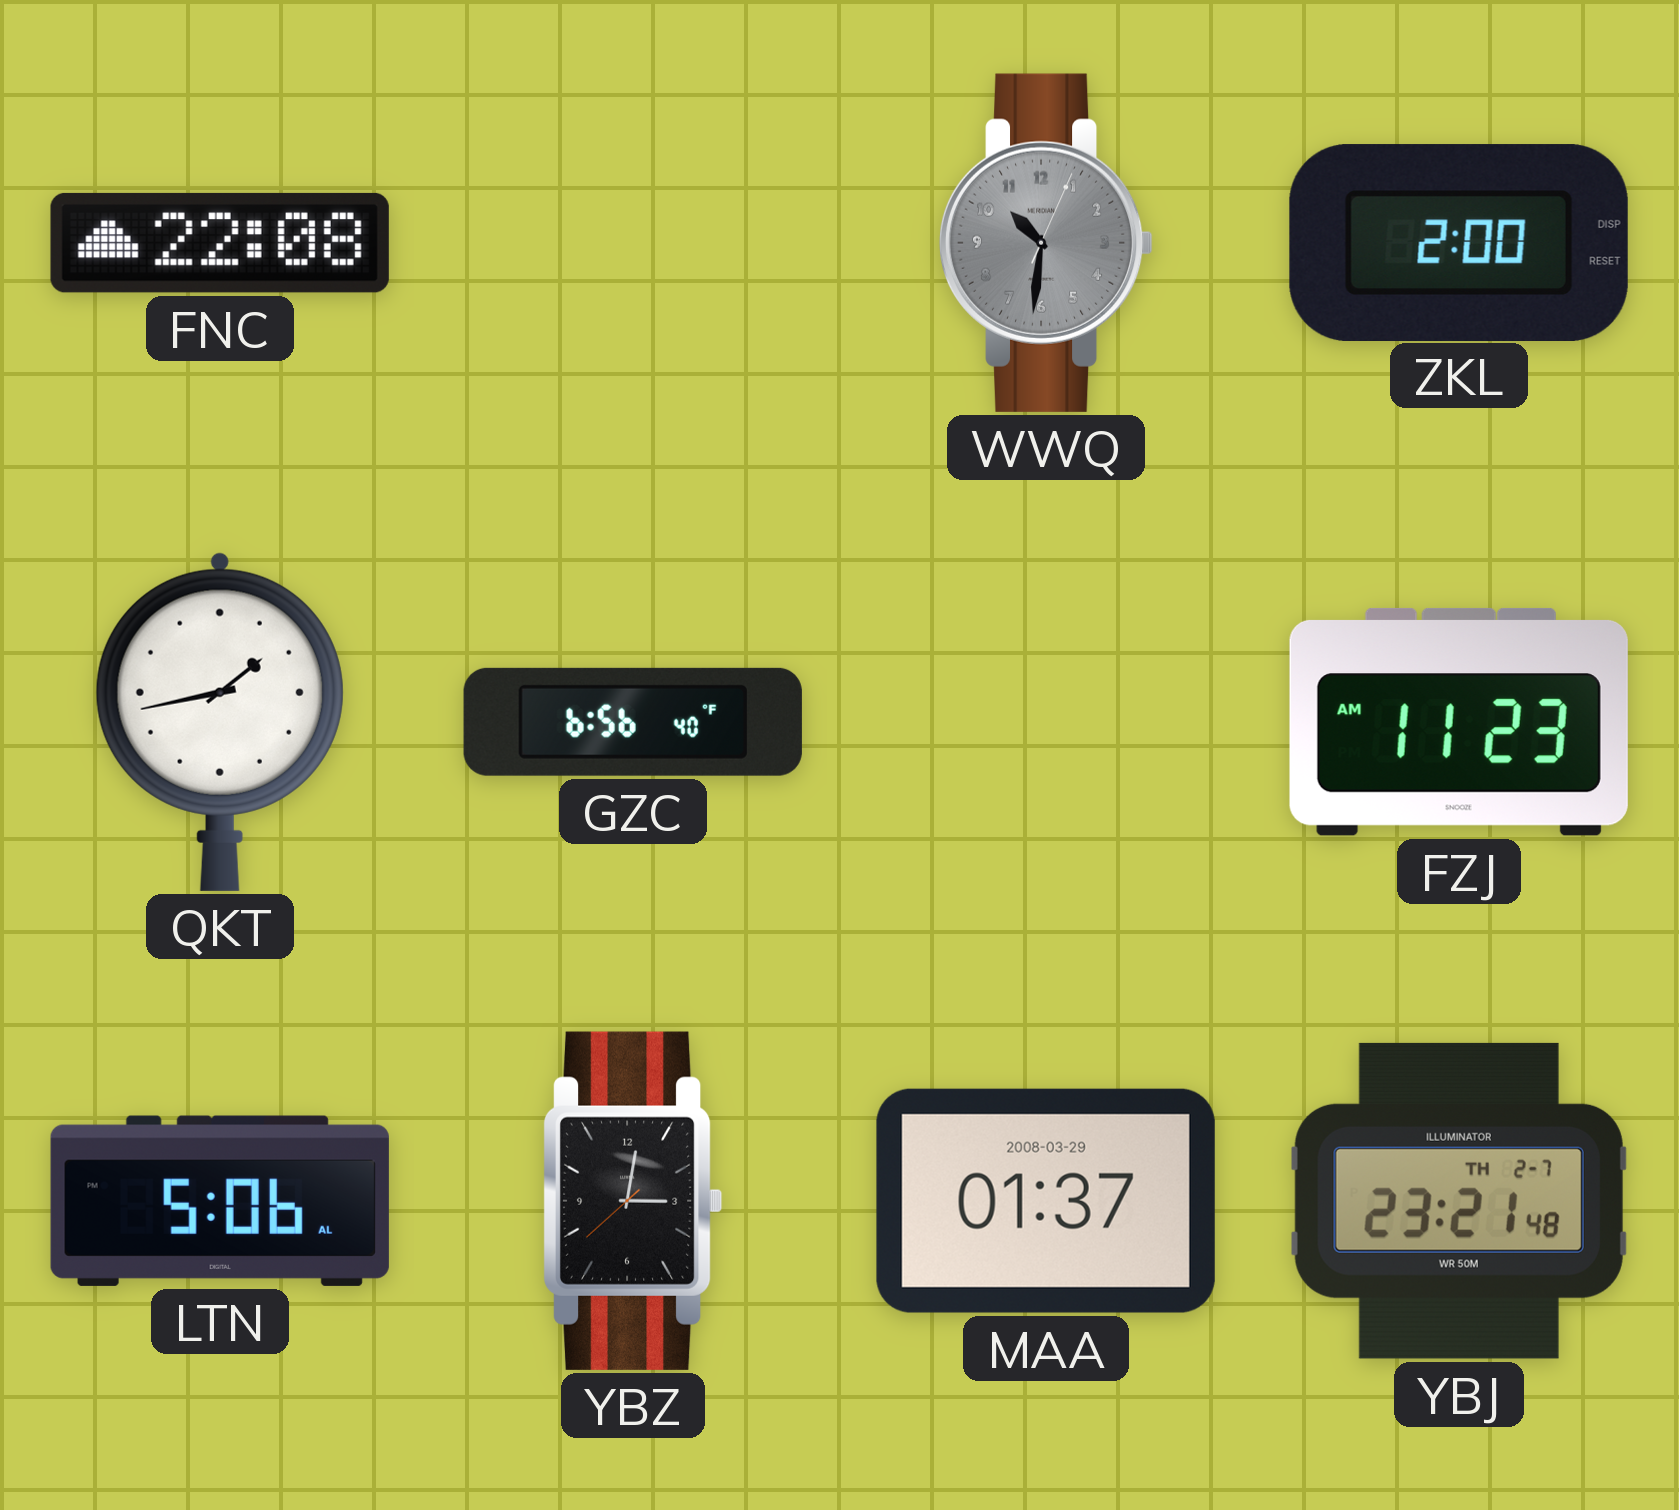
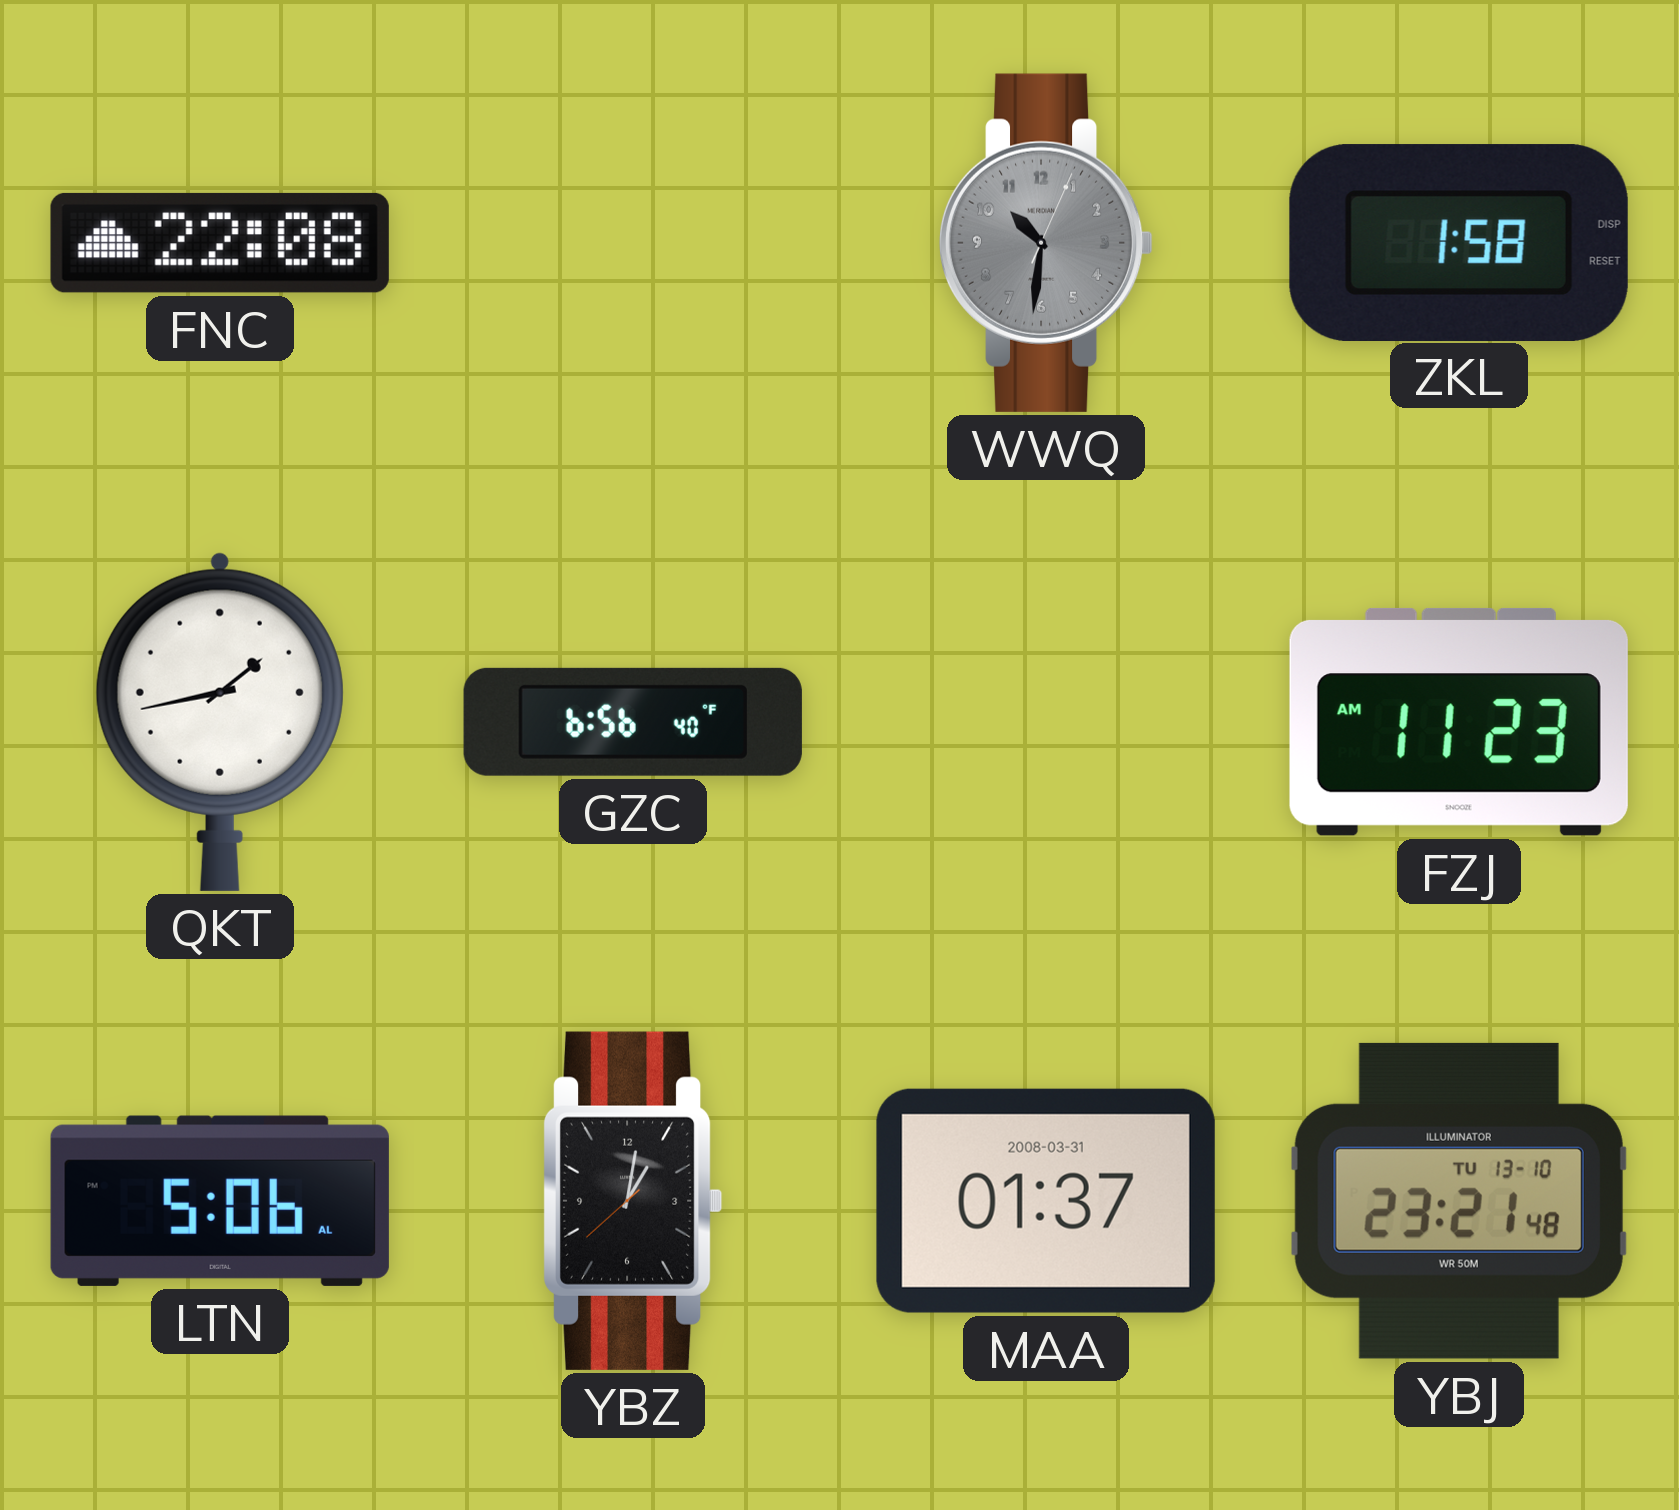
ZKL: 2:00 -> 1:58 (1459, 242)
YBZ: 3:01 -> 1:01 (633, 1201)
MAA date: 2008-03-29 -> 2008-03-31 (1046, 1201)
YBJ date: TH 2-7 -> TU 13-10 (1459, 1201)
